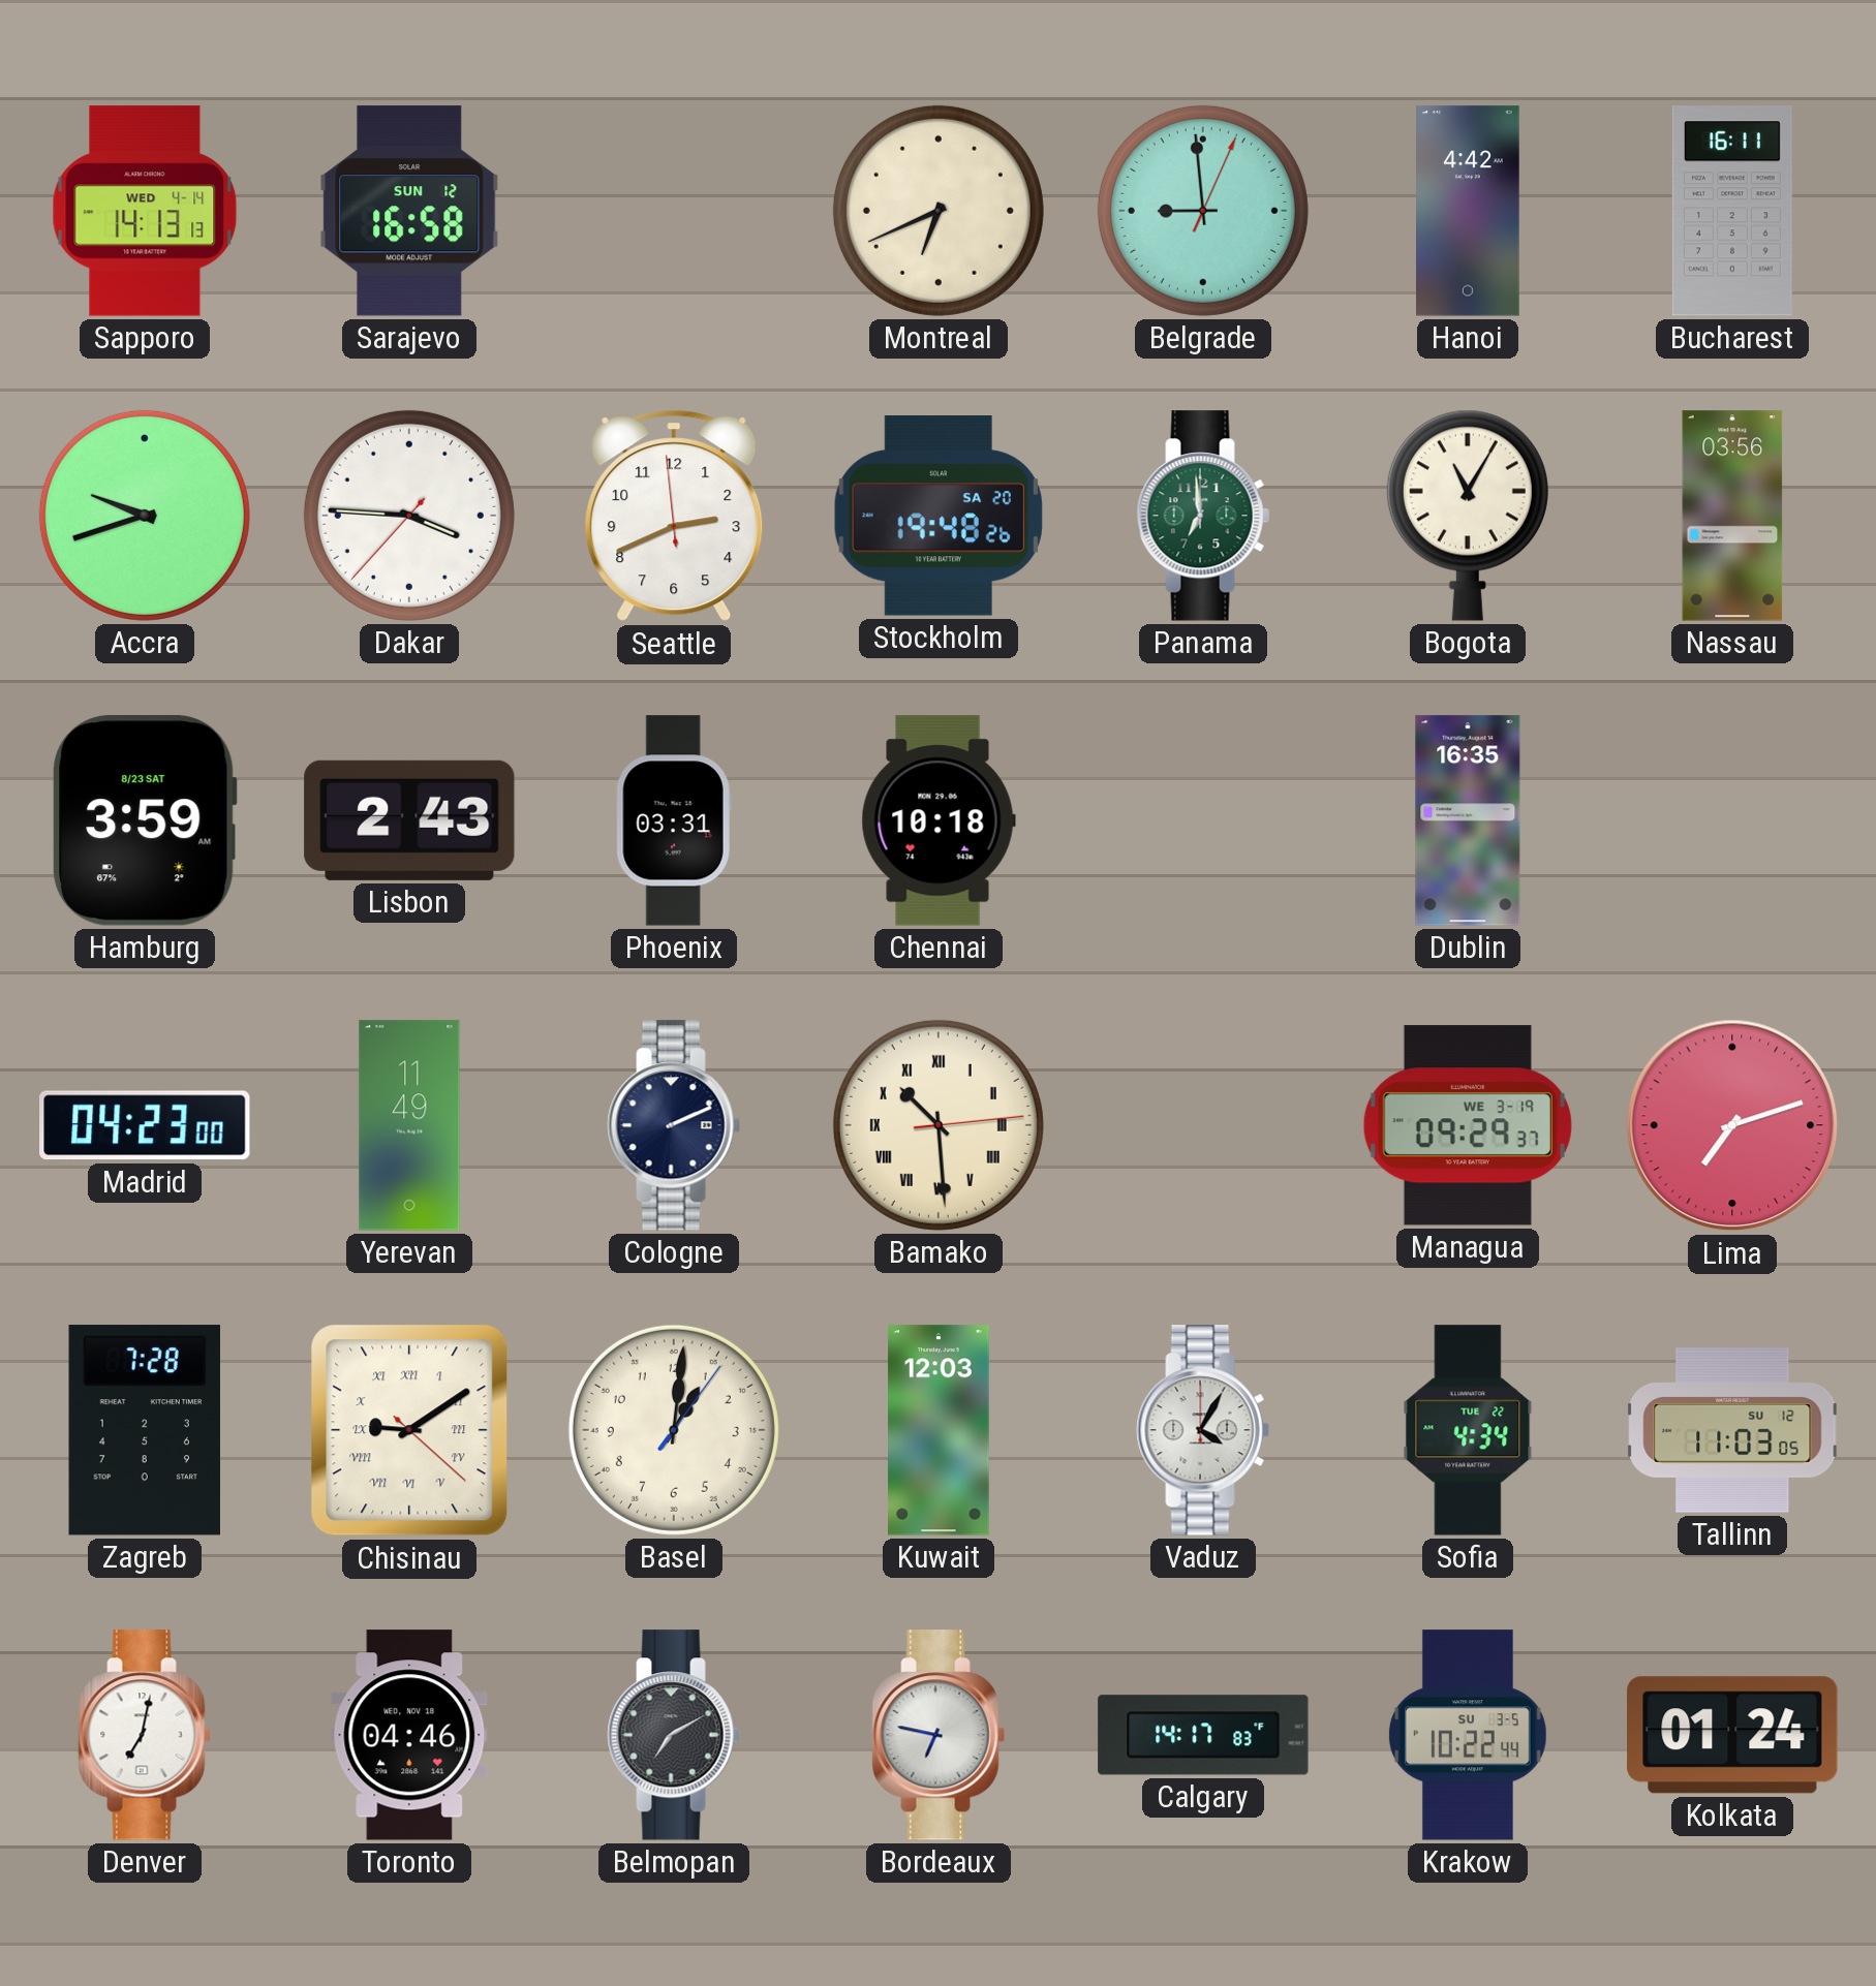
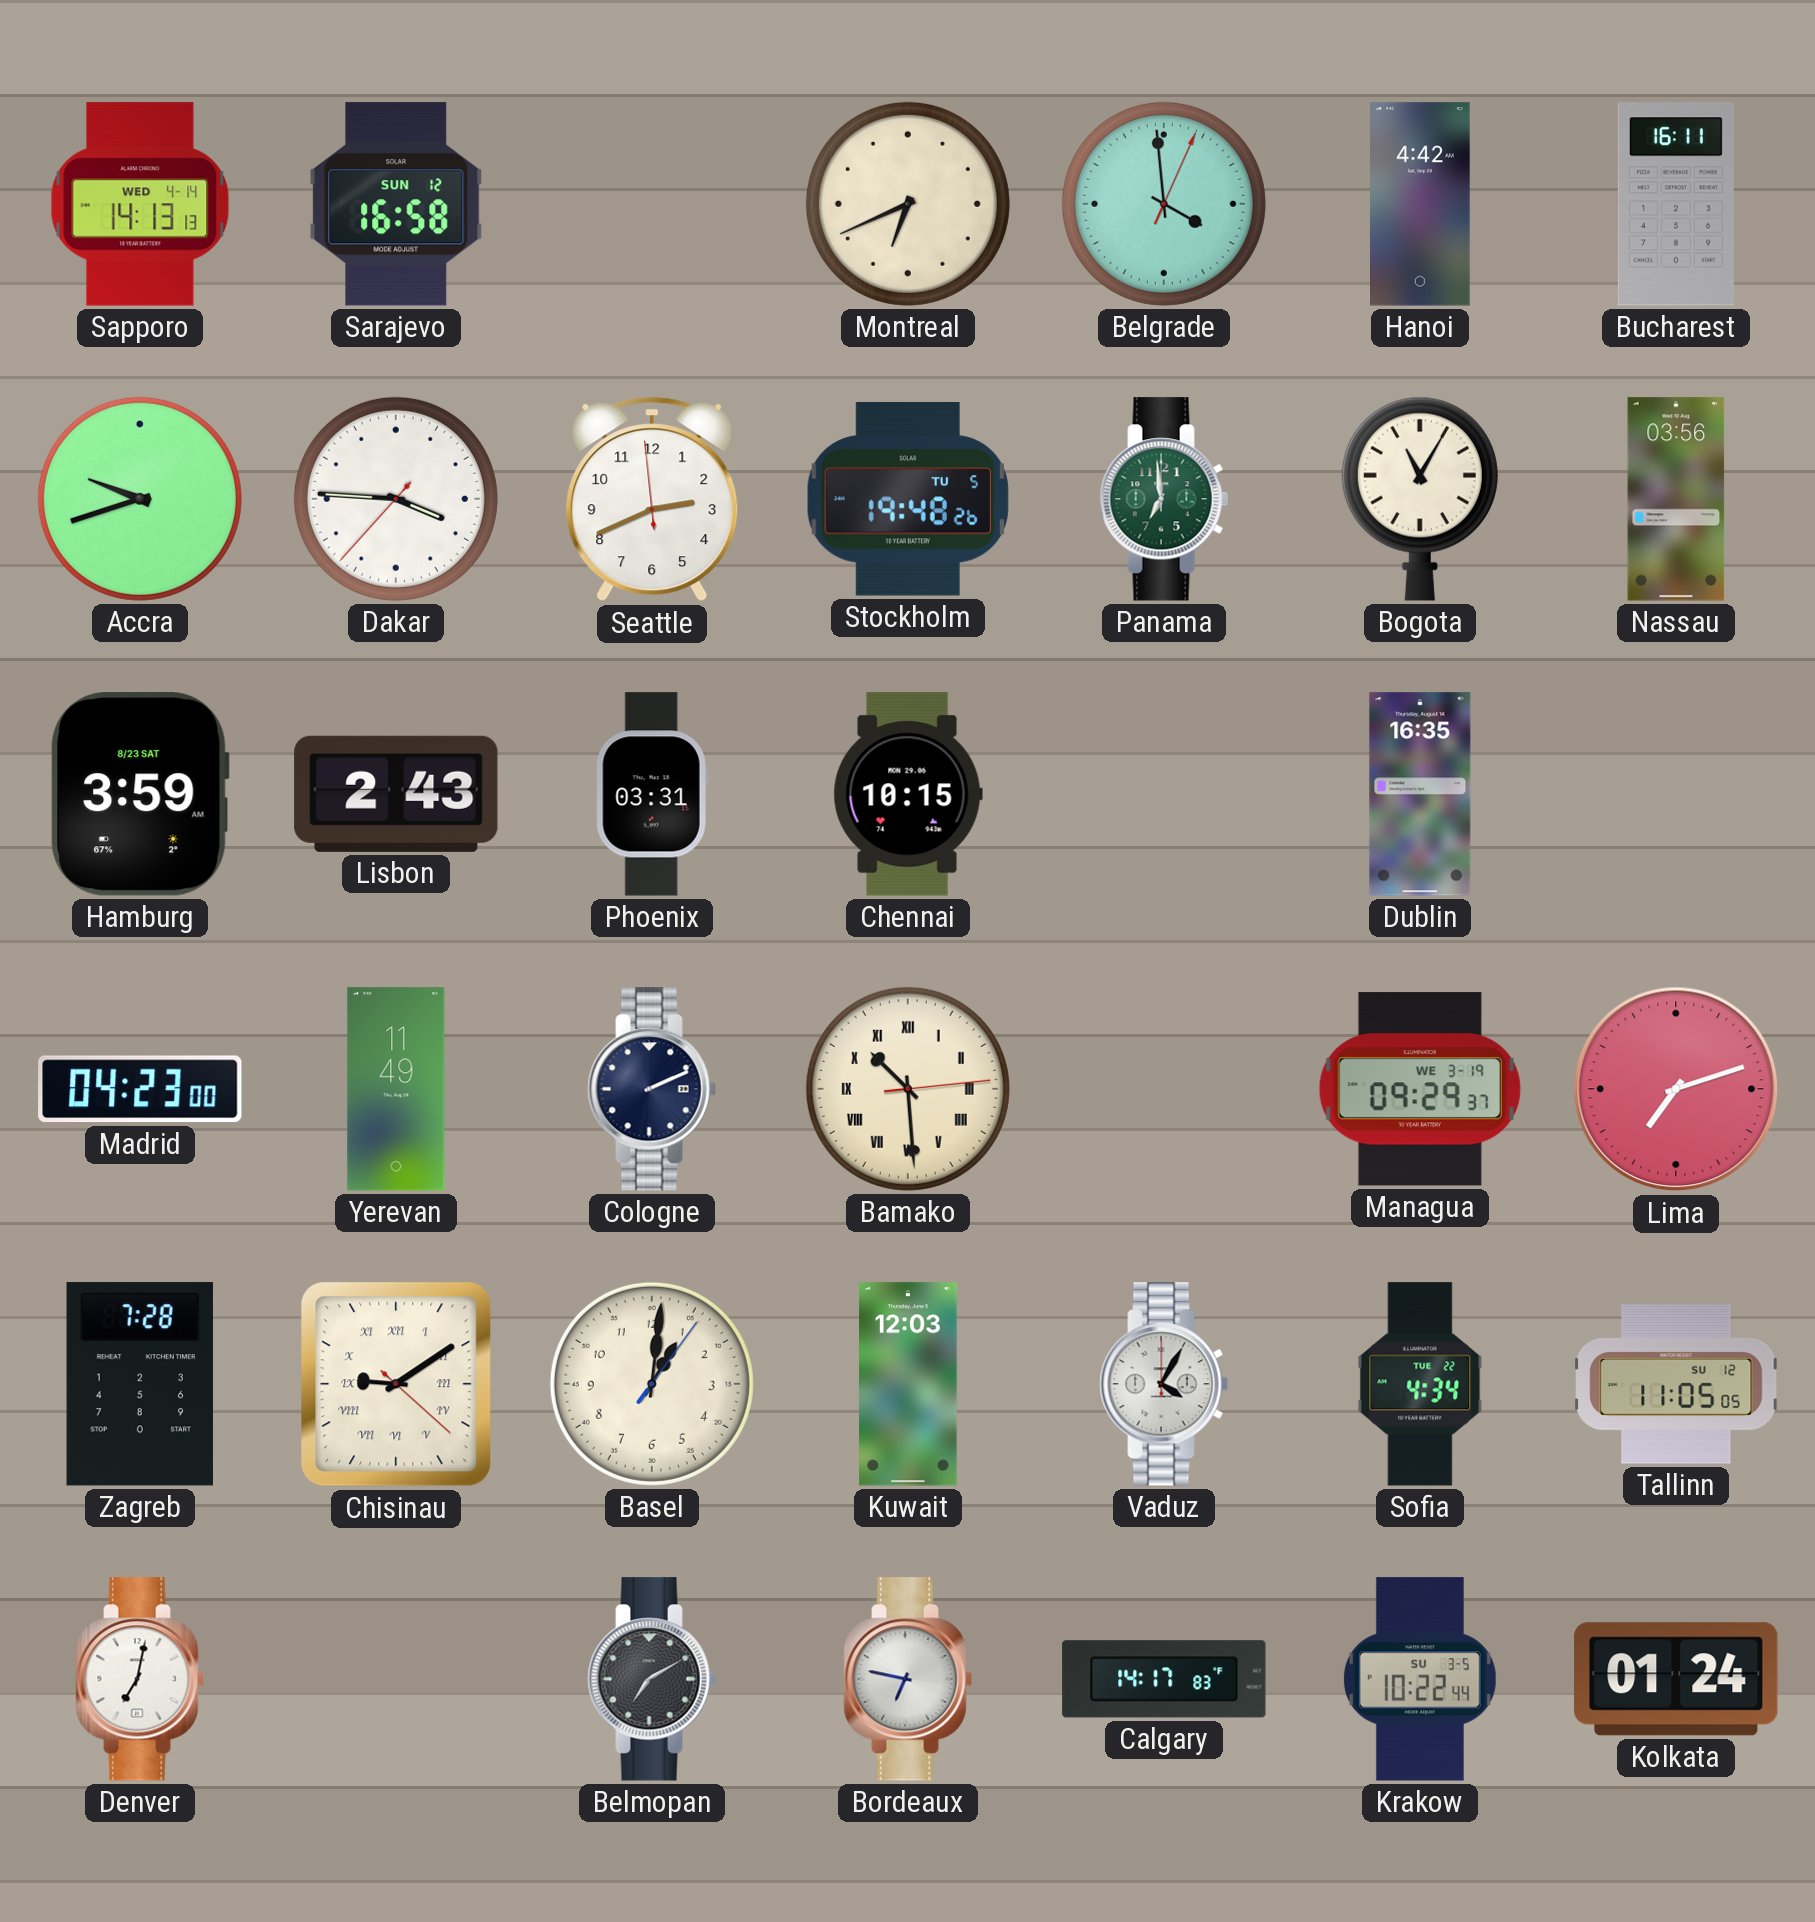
Belgrade: 8:59 -> 3:59 (1164, 204)
Stockholm date: SA 20 -> TU 5 (908, 500)
Chennai: 10:18 -> 10:15 (908, 794)
Tallinn: 11:03 -> 11:05 (1676, 1385)
Toronto: 04:46 -> none (409, 1735)
